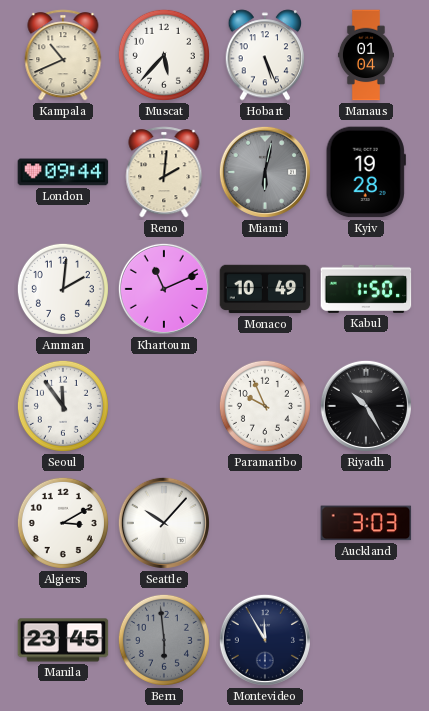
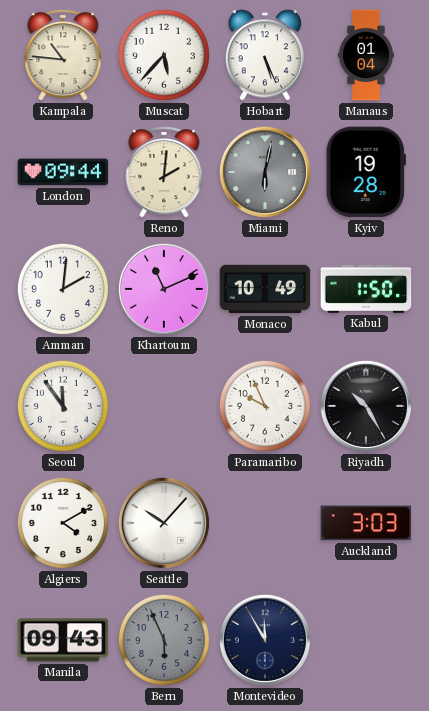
Kampala: 10:41 -> 10:46 (63, 55)
Algiers: 3:10 -> 4:10 (63, 523)
Manila: 23:45 -> 09:43 (63, 640)
Bern: 5:59 -> 5:56 (164, 640)
